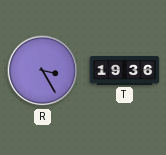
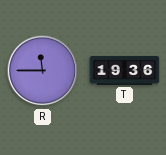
R: 3:25 -> 11:45 (43, 71)
